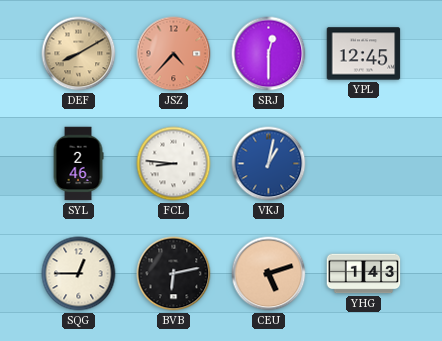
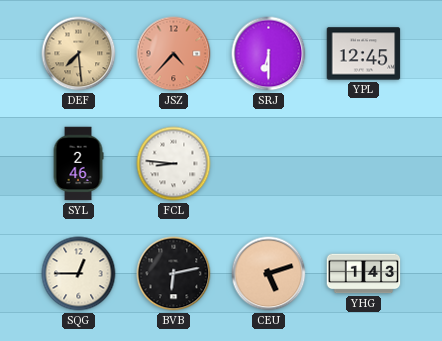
DEF: 8:10 -> 7:29 (79, 54)
SRJ: 12:30 -> 6:30 (269, 54)
VKJ: 1:02 -> none (269, 164)
